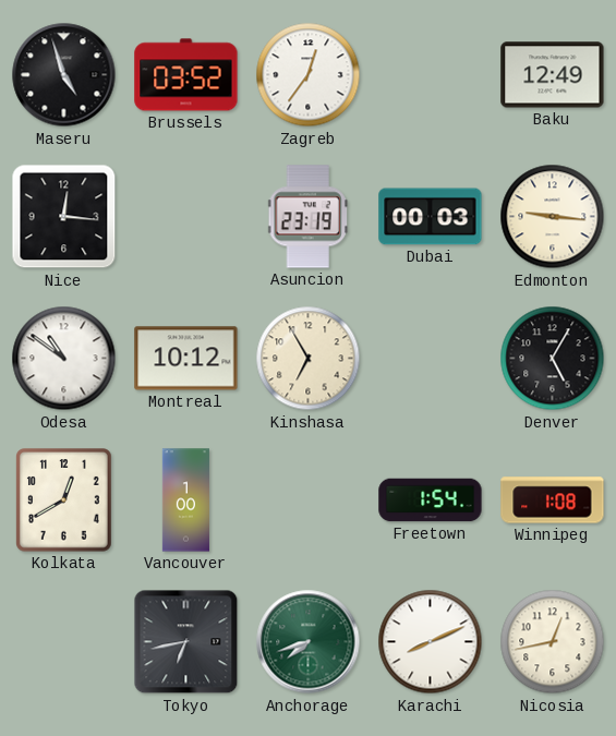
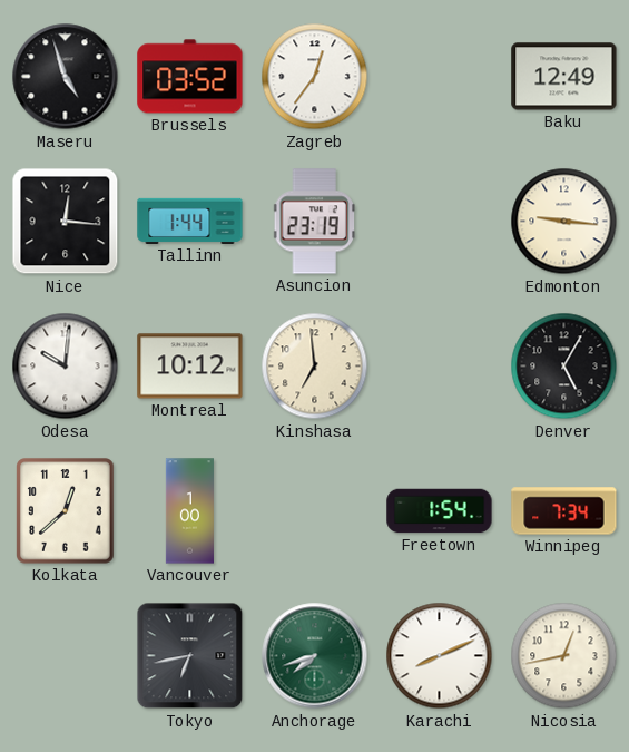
Tallinn: none -> 1:44 (190, 221)
Dubai: 00:03 -> none (431, 217)
Odesa: 10:51 -> 10:01 (66, 367)
Kinshasa: 6:55 -> 6:59 (315, 367)
Kolkata: 12:40 -> 12:38 (66, 511)
Winnipeg: 1:08 -> 7:34 (564, 511)
